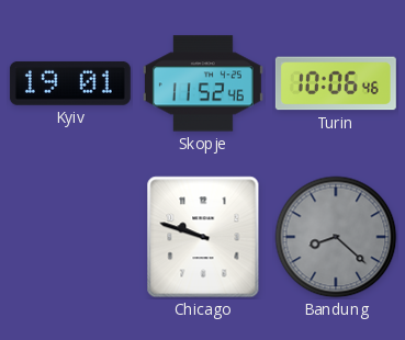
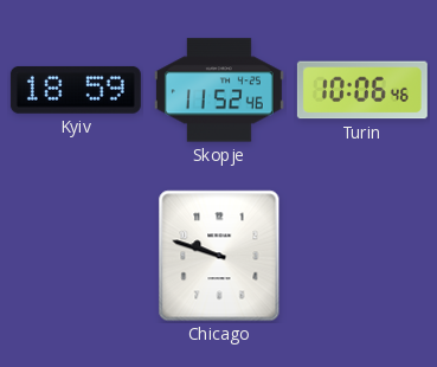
Kyiv: 19:01 -> 18:59 (76, 90)
Bandung: 8:22 -> none (336, 237)
